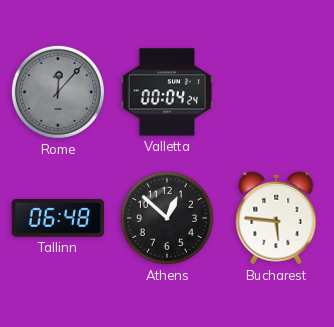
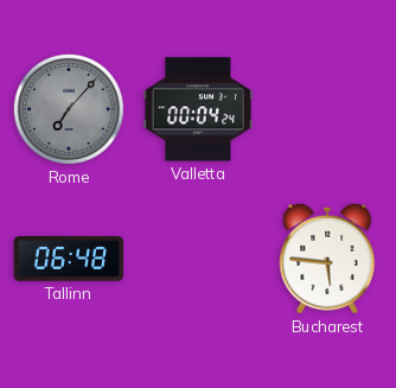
Rome: 12:07 -> 7:07 (69, 109)
Athens: 12:52 -> none (167, 218)
